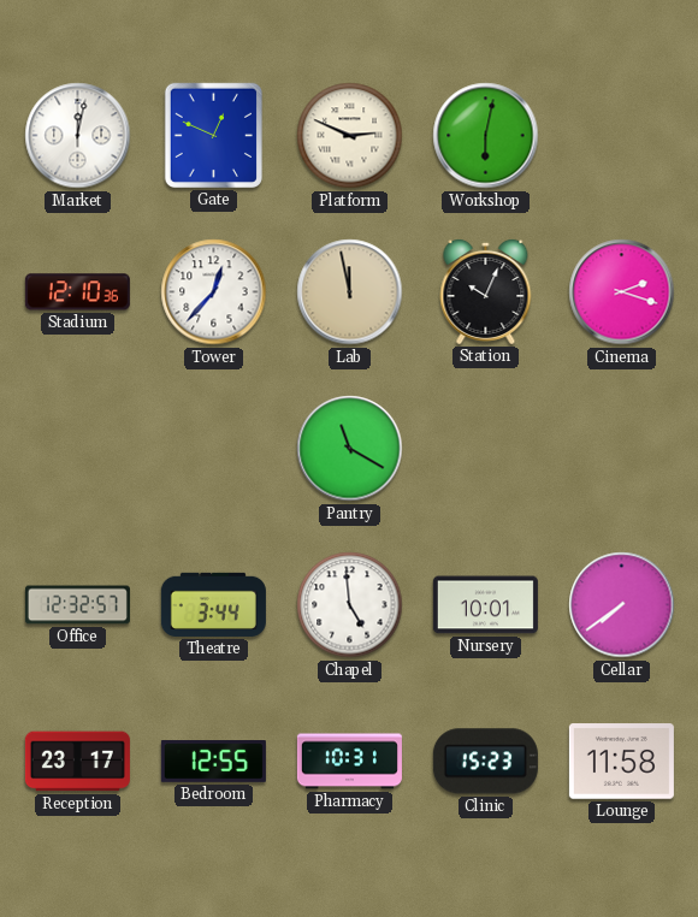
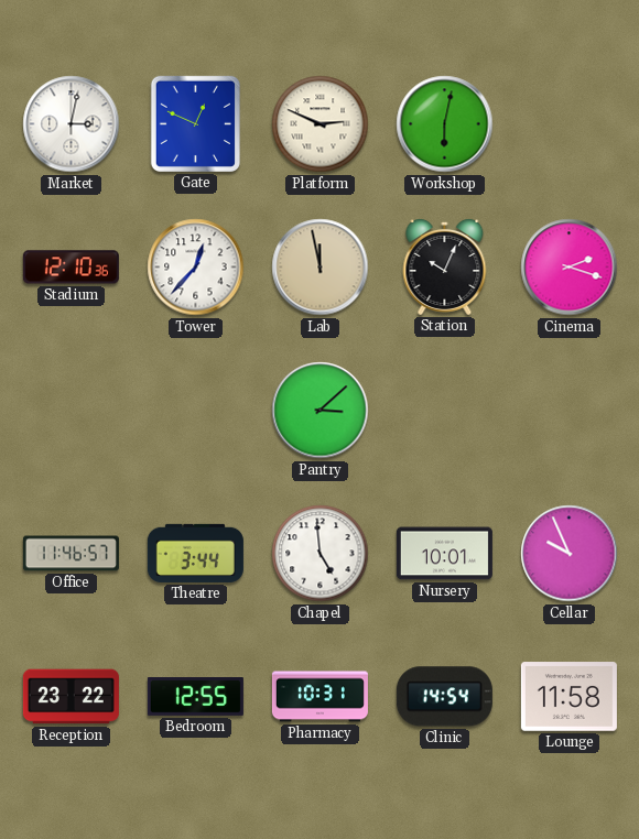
Market: 12:02 -> 3:02 (72, 124)
Pantry: 11:20 -> 3:08 (321, 411)
Office: 12:32 -> 11:46 (71, 554)
Cellar: 7:39 -> 9:56 (570, 554)
Reception: 23:17 -> 23:22 (71, 697)
Clinic: 15:23 -> 14:54 (444, 697)
